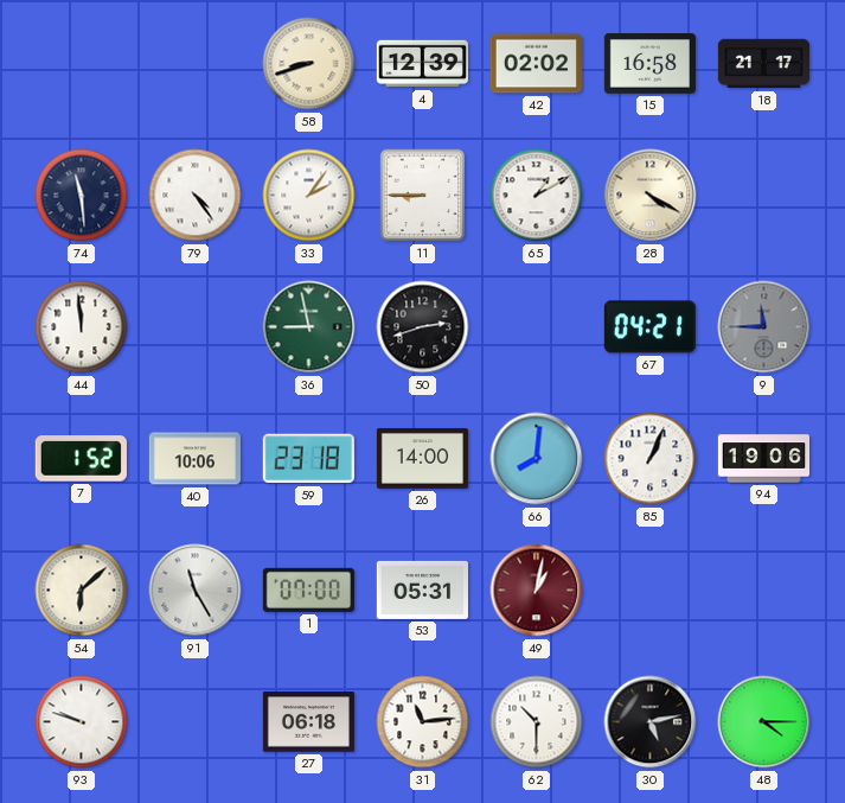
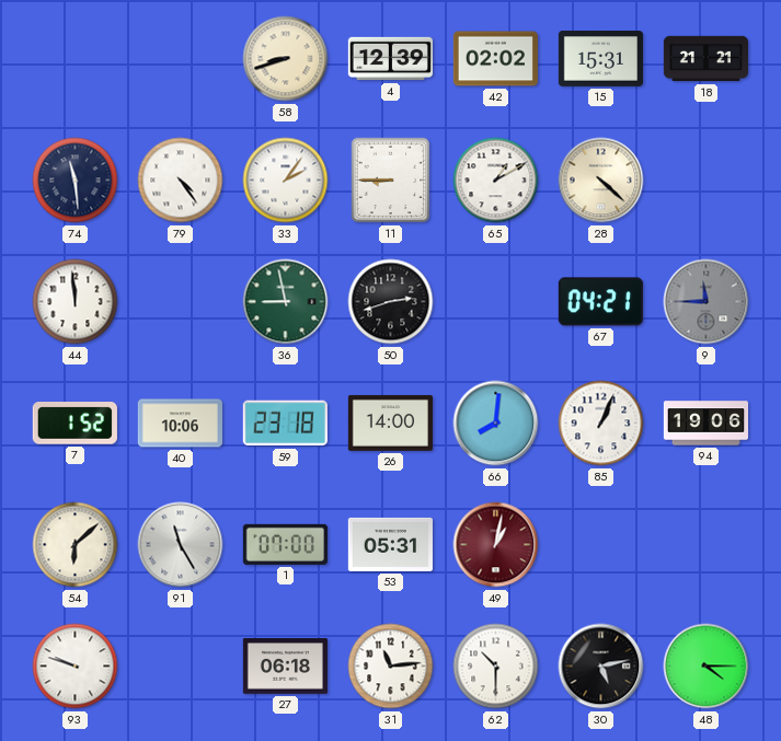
15: 16:58 -> 15:31 (600, 59)
18: 21:17 -> 21:21 (705, 59)
28: 4:20 -> 4:22 (601, 181)
